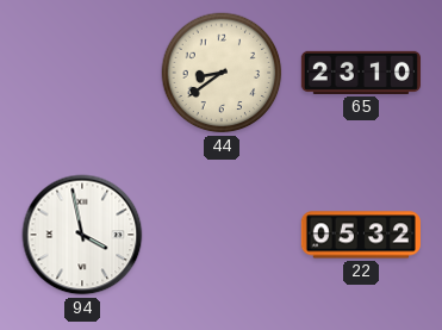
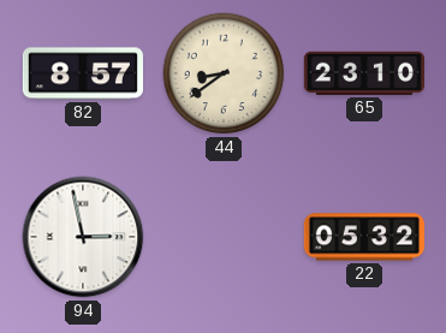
82: none -> 8:57 (83, 73)
94: 3:58 -> 2:58 (83, 237)
